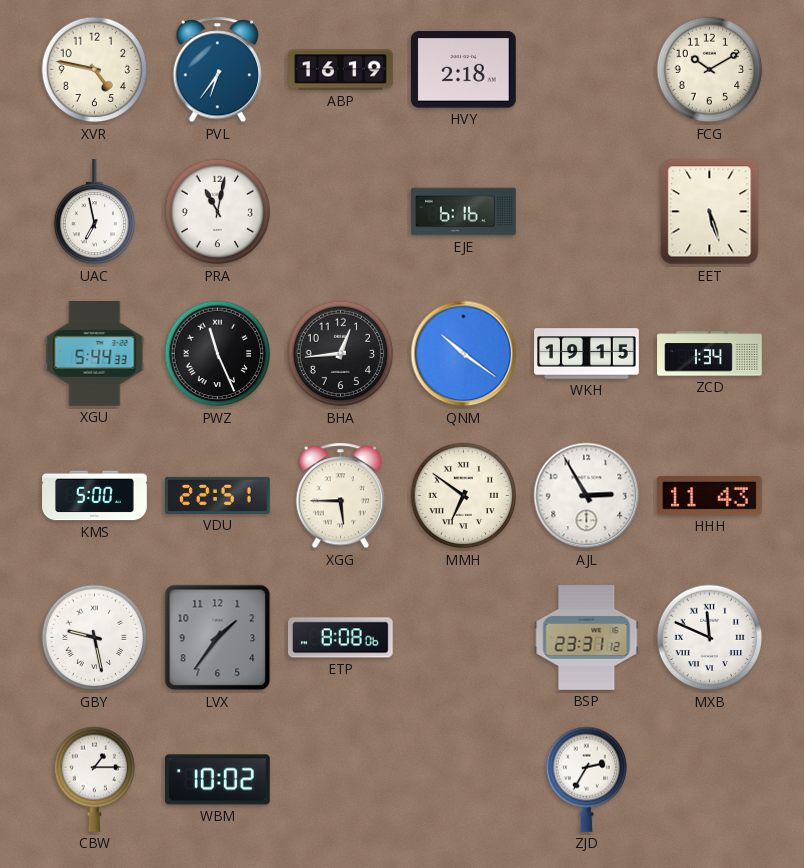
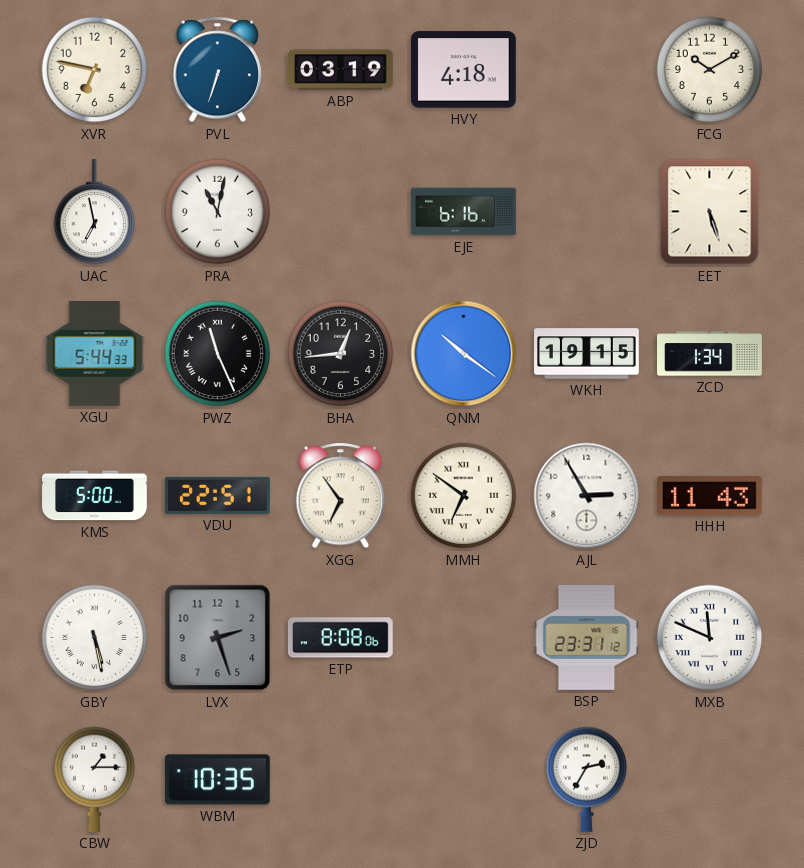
XVR: 4:47 -> 6:47 (95, 70)
PVL: 6:36 -> 6:33 (218, 70)
ABP: 16:19 -> 03:19 (341, 70)
HVY: 2:18 -> 4:18 (463, 70)
XGG: 5:45 -> 6:54 (341, 496)
GBY: 9:28 -> 5:28 (95, 638)
LVX: 1:36 -> 2:27 (218, 638)
WBM: 10:02 -> 10:35 (218, 780)
